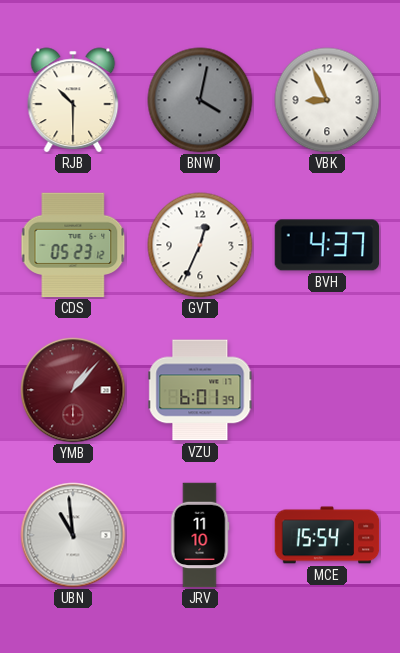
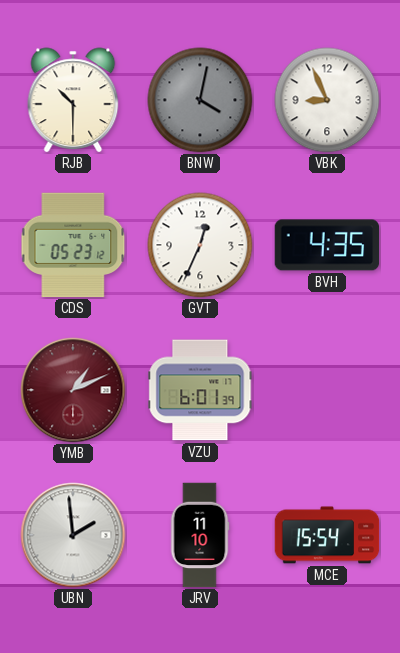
BVH: 4:37 -> 4:35 (327, 245)
YMB: 1:07 -> 1:11 (73, 390)
UBN: 10:59 -> 1:59 (73, 535)
